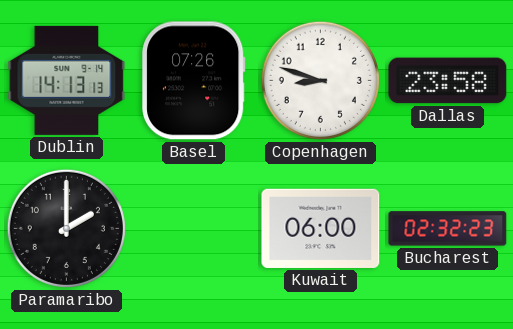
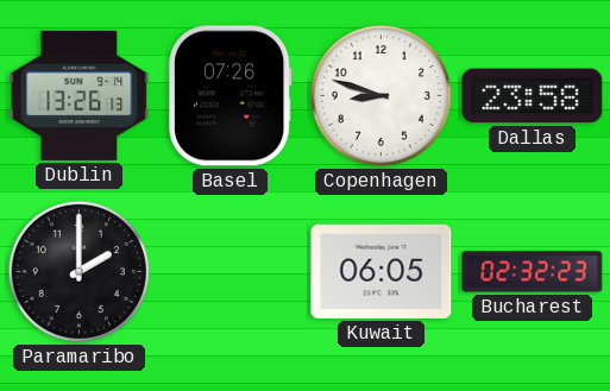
Dublin: 14:13 -> 13:26 (80, 95)
Kuwait: 06:00 -> 06:05 (382, 271)
